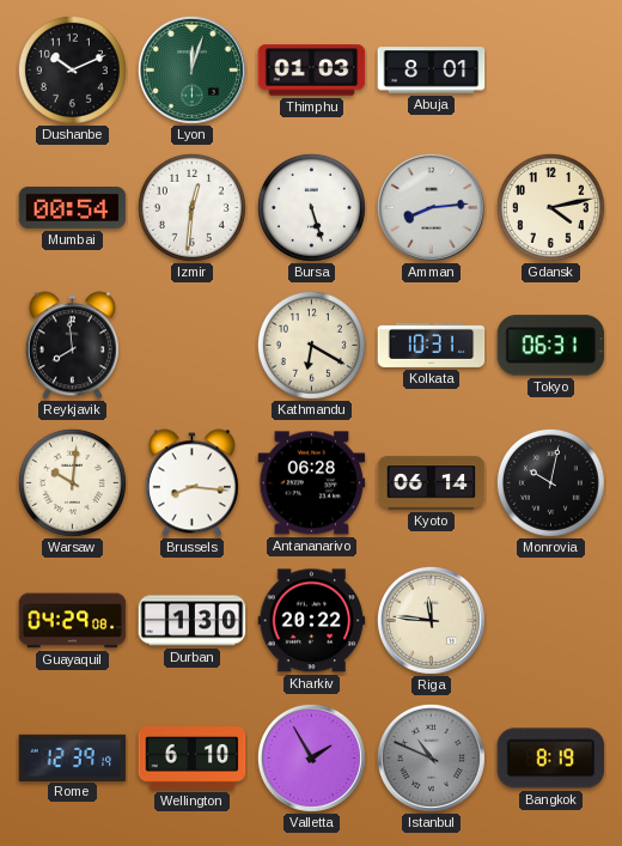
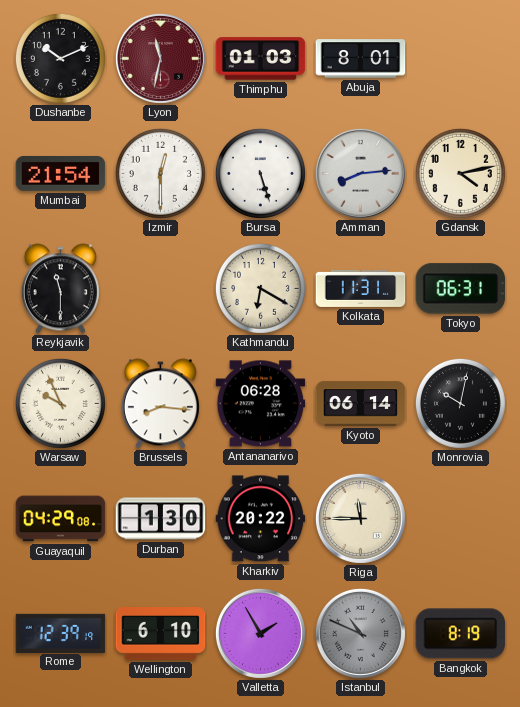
Lyon: 12:03 -> 11:32 (160, 58)
Lyon dial: green -> burgundy (160, 58)
Mumbai: 00:54 -> 21:54 (61, 173)
Izmir: 12:31 -> 12:30 (160, 173)
Reykjavik: 7:59 -> 11:30 (60, 289)
Kolkata: 10:31 -> 11:31 (361, 288)
Warsaw: 10:01 -> 9:56 (60, 403)
Riga: 11:46 -> 11:45 (360, 518)
